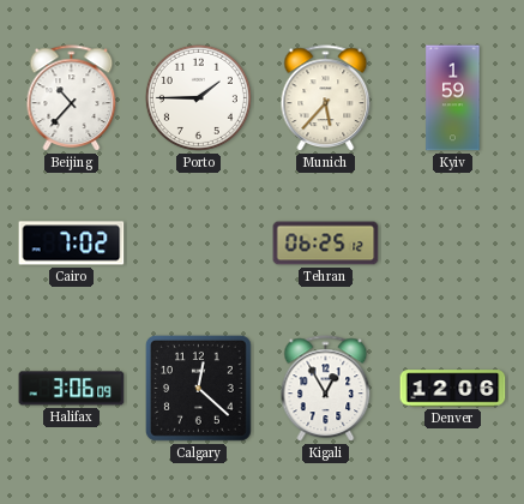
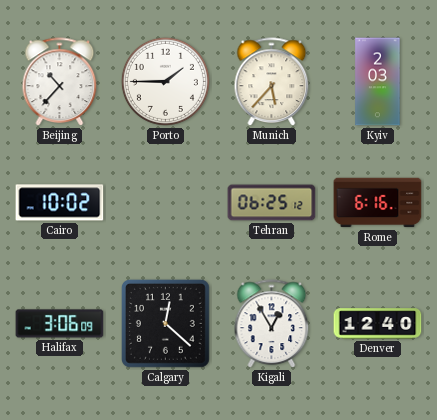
Kyiv: 1:59 -> 2:03 (378, 82)
Cairo: 7:02 -> 10:02 (60, 203)
Rome: none -> 6:16 (378, 203)
Denver: 12:06 -> 12:40 (378, 324)
